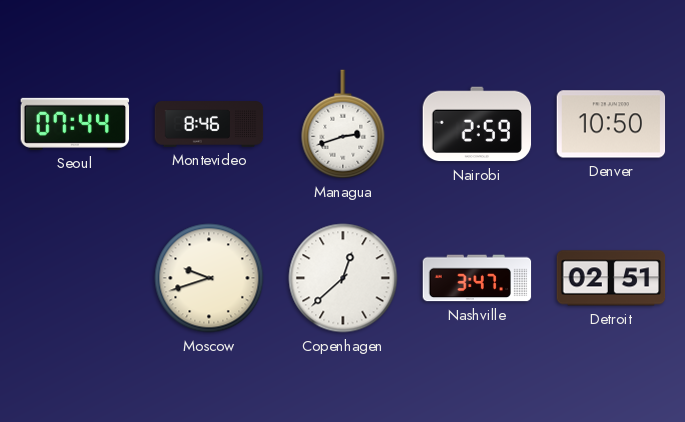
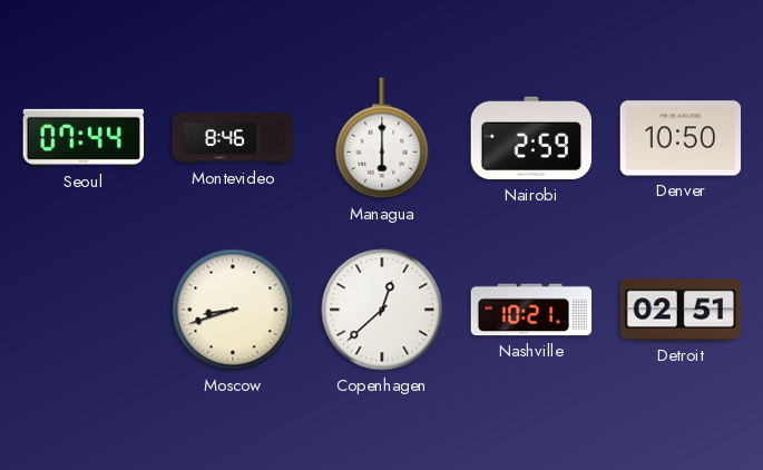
Managua: 2:42 -> 6:00 (382, 138)
Moscow: 9:42 -> 8:42 (233, 310)
Nashville: 3:47 -> 10:21 (531, 310)
